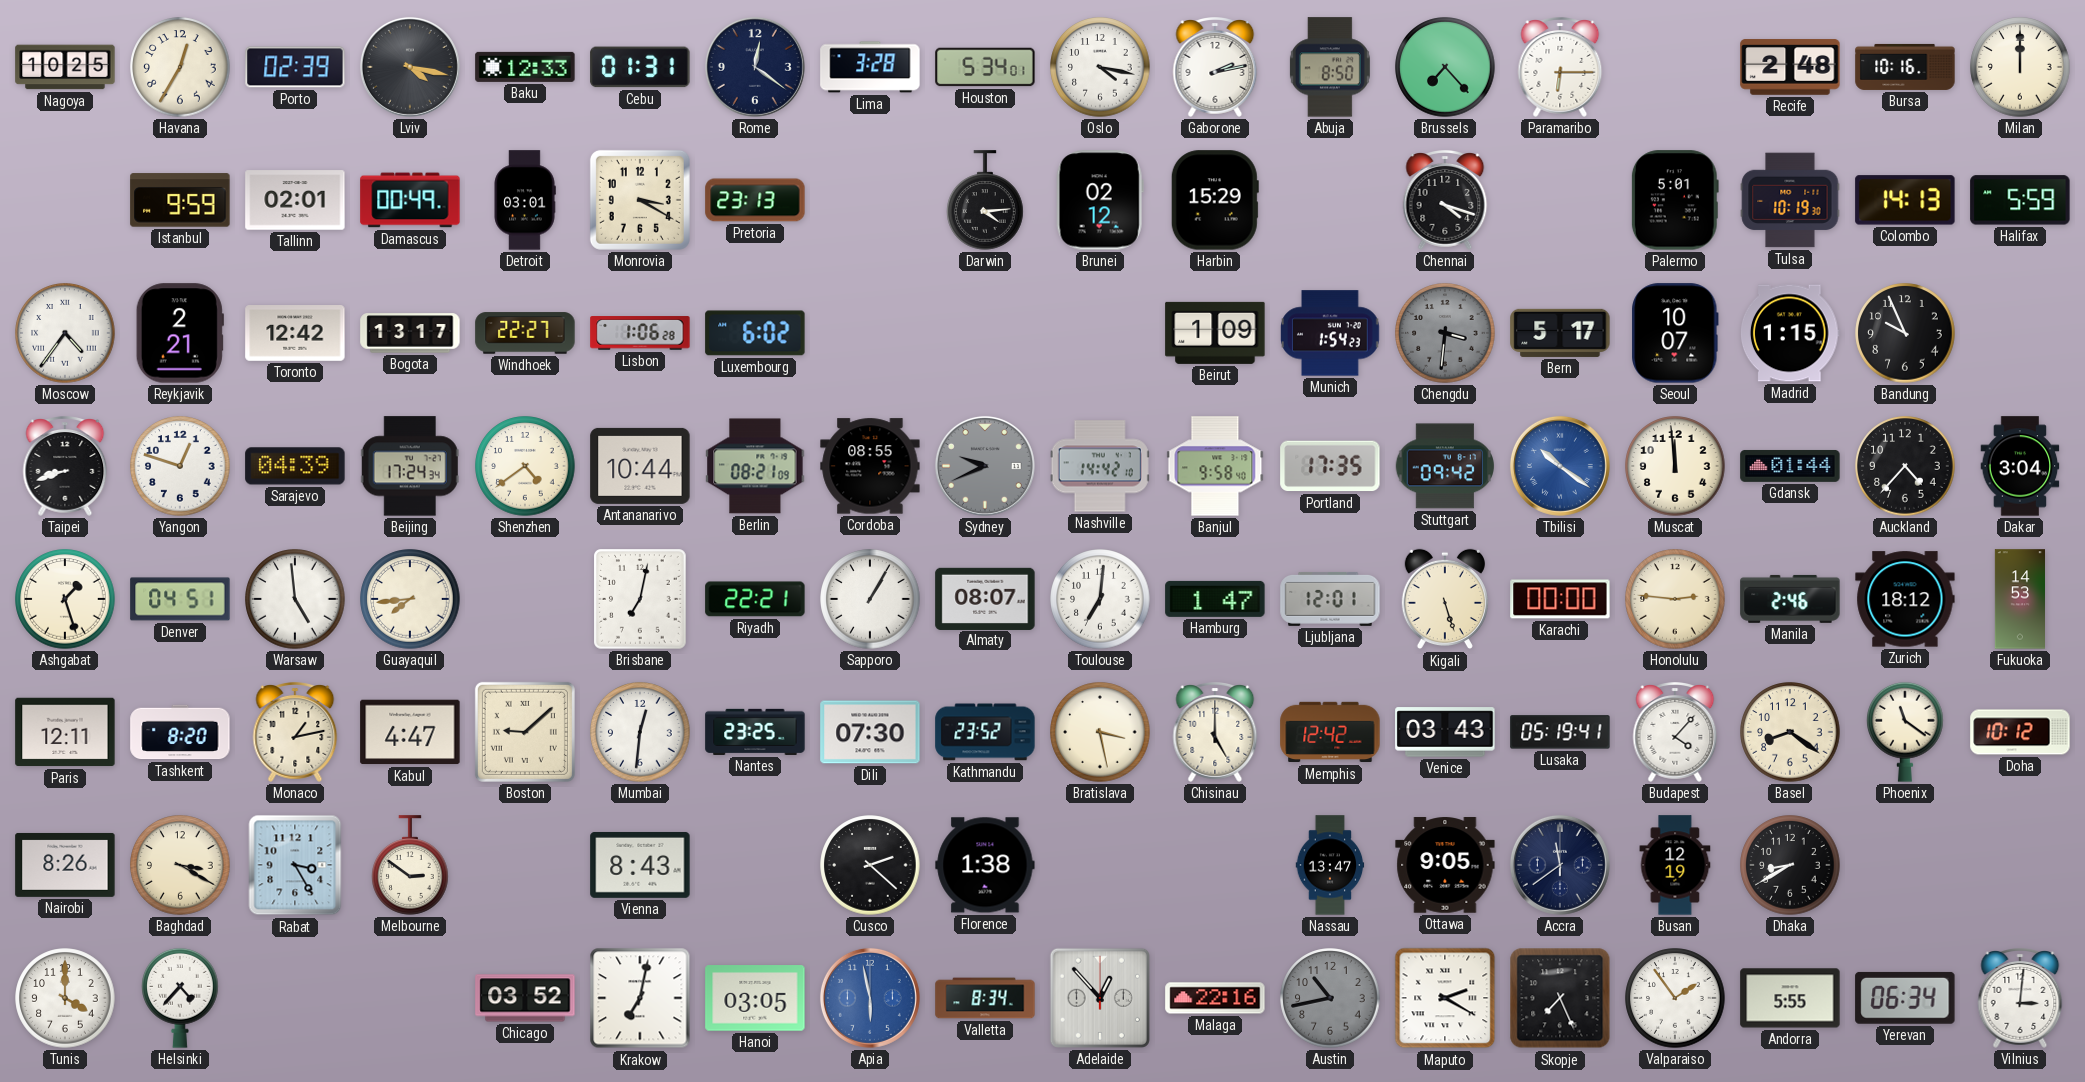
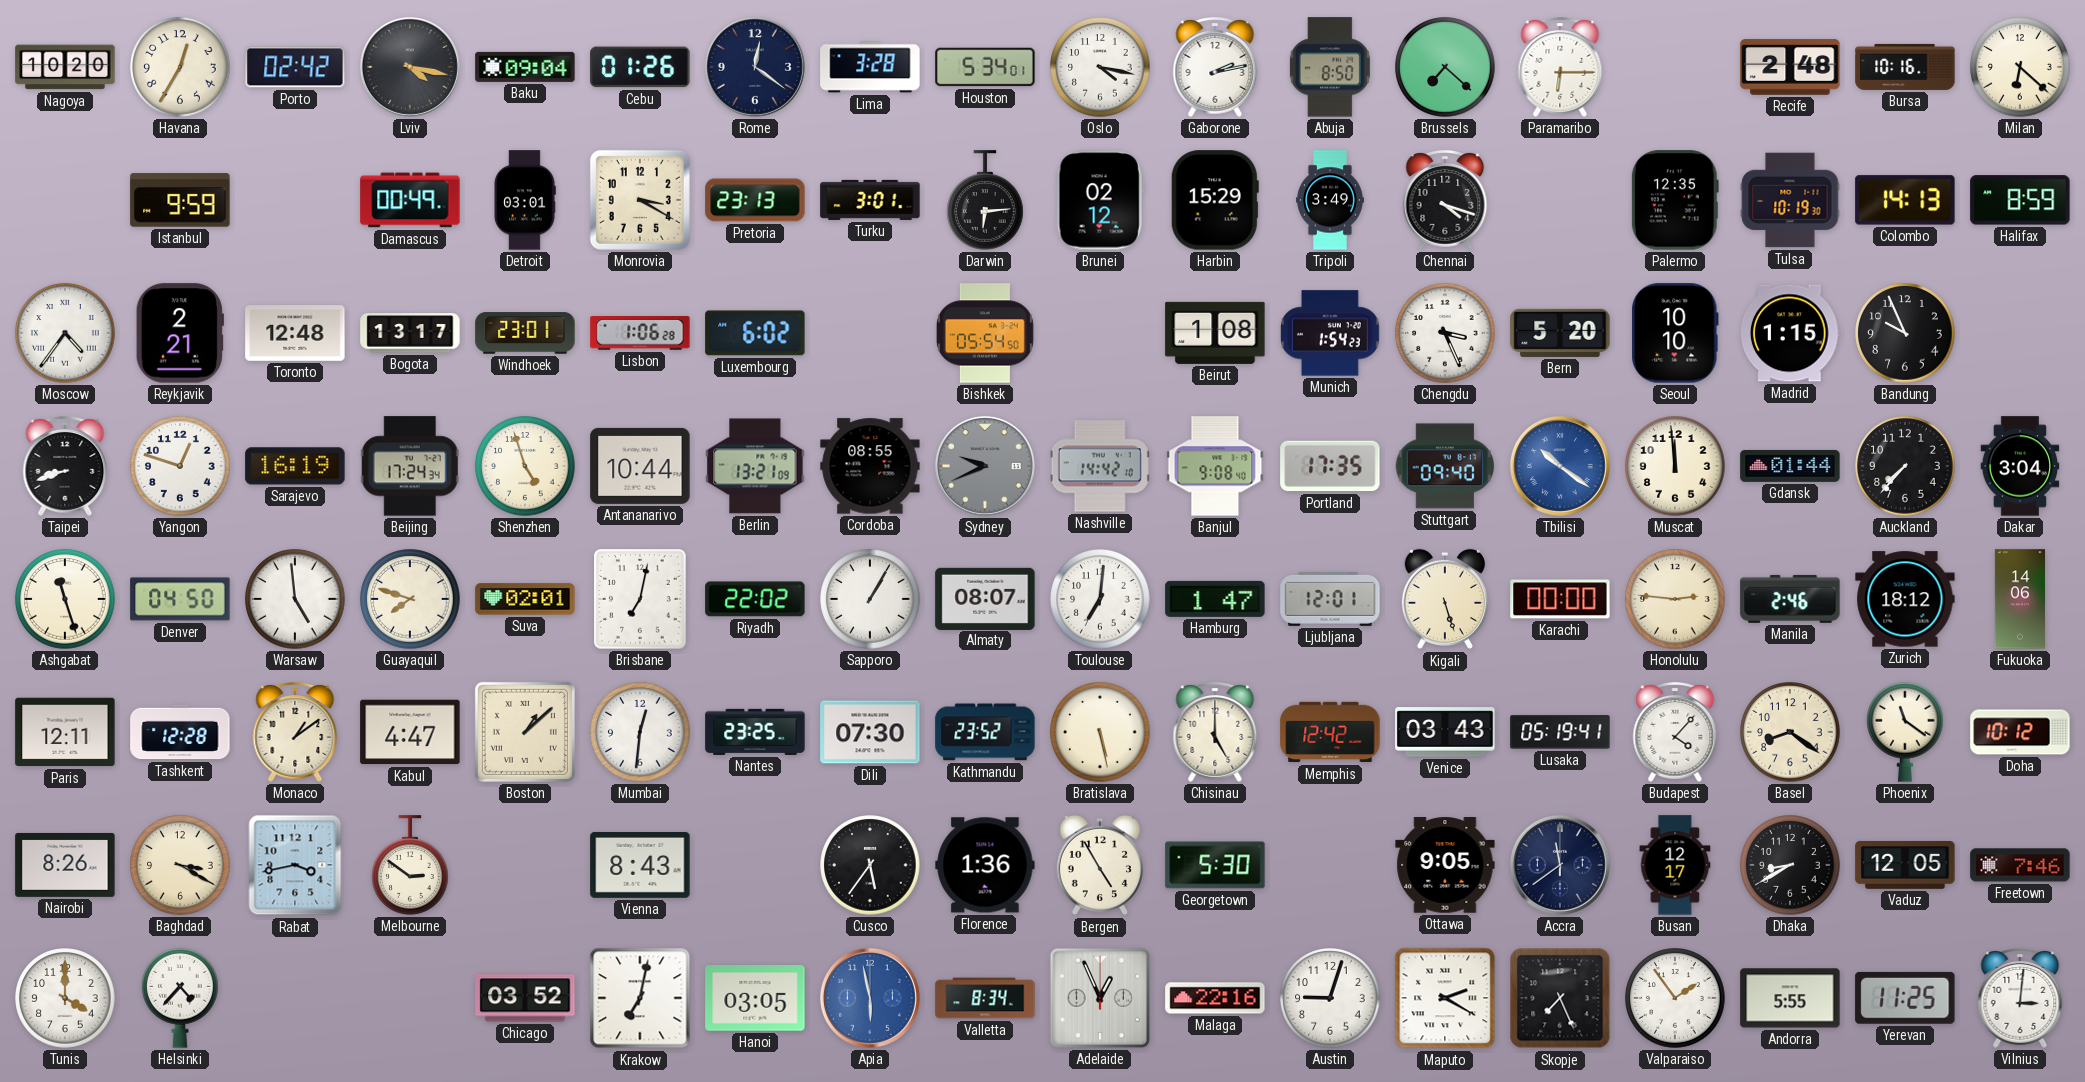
Nagoya: 10:25 -> 10:20 (65, 67)
Porto: 02:39 -> 02:42 (295, 67)
Baku: 12:33 -> 09:04 (525, 67)
Cebu: 01:31 -> 01:26 (640, 67)
Brussels: 7:23 -> 7:22 (1445, 67)
Milan: 12:00 -> 6:22 (2020, 67)
Tallinn: 02:01 -> none (295, 200)
Turku: none -> 3:01 (870, 200)
Darwin: 4:14 -> 6:14 (985, 200)
Tripoli: none -> 3:49 (1331, 200)
Palermo: 5:01 -> 12:35 (1675, 200)
Halifax: 5:59 -> 8:59 (2020, 200)
Toronto: 12:42 -> 12:48 (295, 334)
Windhoek: 22:27 -> 23:01 (525, 333)
Bishkek: none -> 05:54 (985, 333)
Beirut: 1:09 -> 1:08 (1215, 333)
Chengdu: 3:31 -> 3:26 (1445, 333)
Chengdu dial: grey -> white (1445, 333)
Bern: 5:17 -> 5:20 (1560, 333)
Seoul: 10:07 -> 10:10 (1675, 333)
Sarajevo: 04:39 -> 16:19 (295, 466)
Shenzhen: 4:39 -> 4:57 (525, 466)
Berlin: 08:21 -> 13:21 (755, 466)
Banjul: 9:58 -> 9:08 (1215, 466)
Stuttgart: 09:42 -> 09:40 (1445, 466)
Auckland: 4:37 -> 7:37 (1905, 466)
Ashgabat: 1:27 -> 11:27 (65, 599)
Denver: 04:51 -> 04:50 (180, 599)
Guayaquil: 7:44 -> 7:48 (410, 599)
Suva: none -> 02:01 (525, 599)
Riyadh: 22:21 -> 22:02 (755, 599)
Fukuoka: 14:53 -> 14:06 (2019, 599)
Tashkent: 8:20 -> 12:28 (180, 732)
Monaco: 1:13 -> 1:09 (295, 733)
Boston: 9:08 -> 1:08 (525, 732)
Bratislava: 3:28 -> 5:28 (1100, 732)
Rabat: 3:25 -> 3:43 (295, 865)
Cusco: 2:22 -> 5:36 (870, 865)
Florence: 1:38 -> 1:36 (985, 865)
Bergen: none -> 4:55 (1100, 865)
Georgetown: none -> 5:30 (1215, 865)
Nassau: 13:47 -> none (1330, 865)
Busan: 12:19 -> 12:17 (1675, 865)
Vaduz: none -> 12:05 (1905, 865)
Freetown: none -> 7:46 (2020, 865)
Adelaide: 12:53 -> 12:56 (1100, 998)
Austin: 10:43 -> 9:03 (1330, 998)
Austin dial: grey -> white (1330, 998)
Yerevan: 06:34 -> 11:25 (1905, 998)
